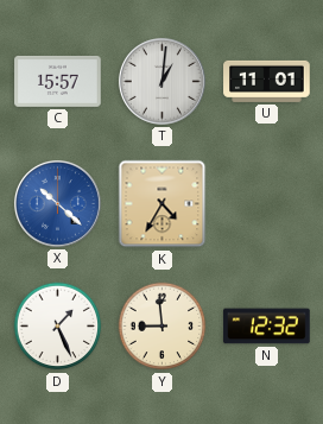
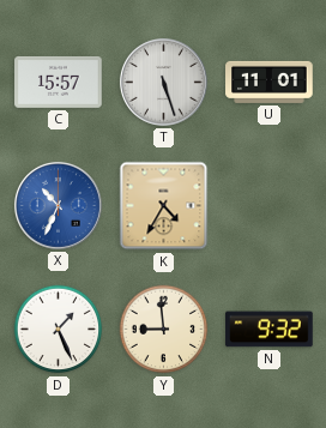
T: 1:01 -> 5:27 (163, 82)
X: 10:22 -> 10:34 (58, 205)
N: 12:32 -> 9:32 (270, 330)
